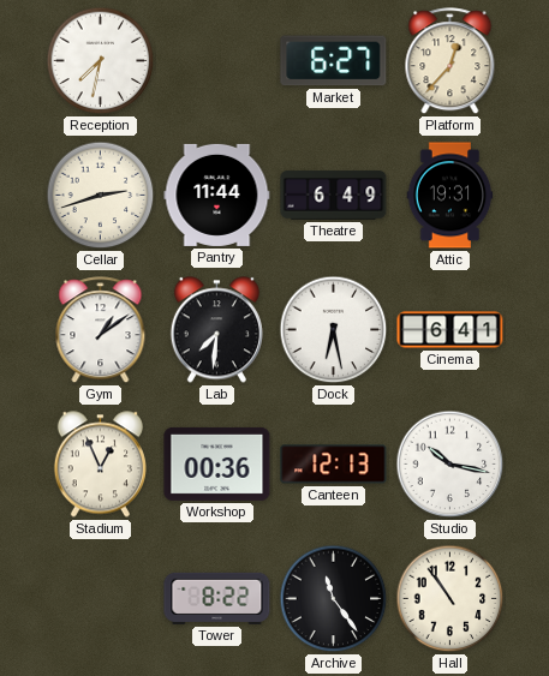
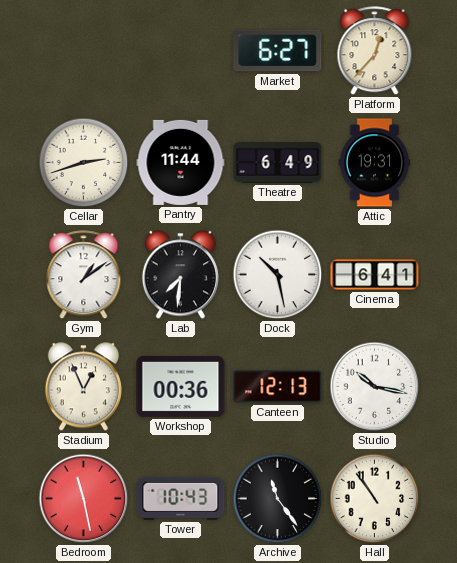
Reception: 7:32 -> none (101, 61)
Dock: 6:28 -> 10:28 (278, 275)
Bedroom: none -> 11:28 (84, 499)
Tower: 8:22 -> 10:43 (181, 498)
